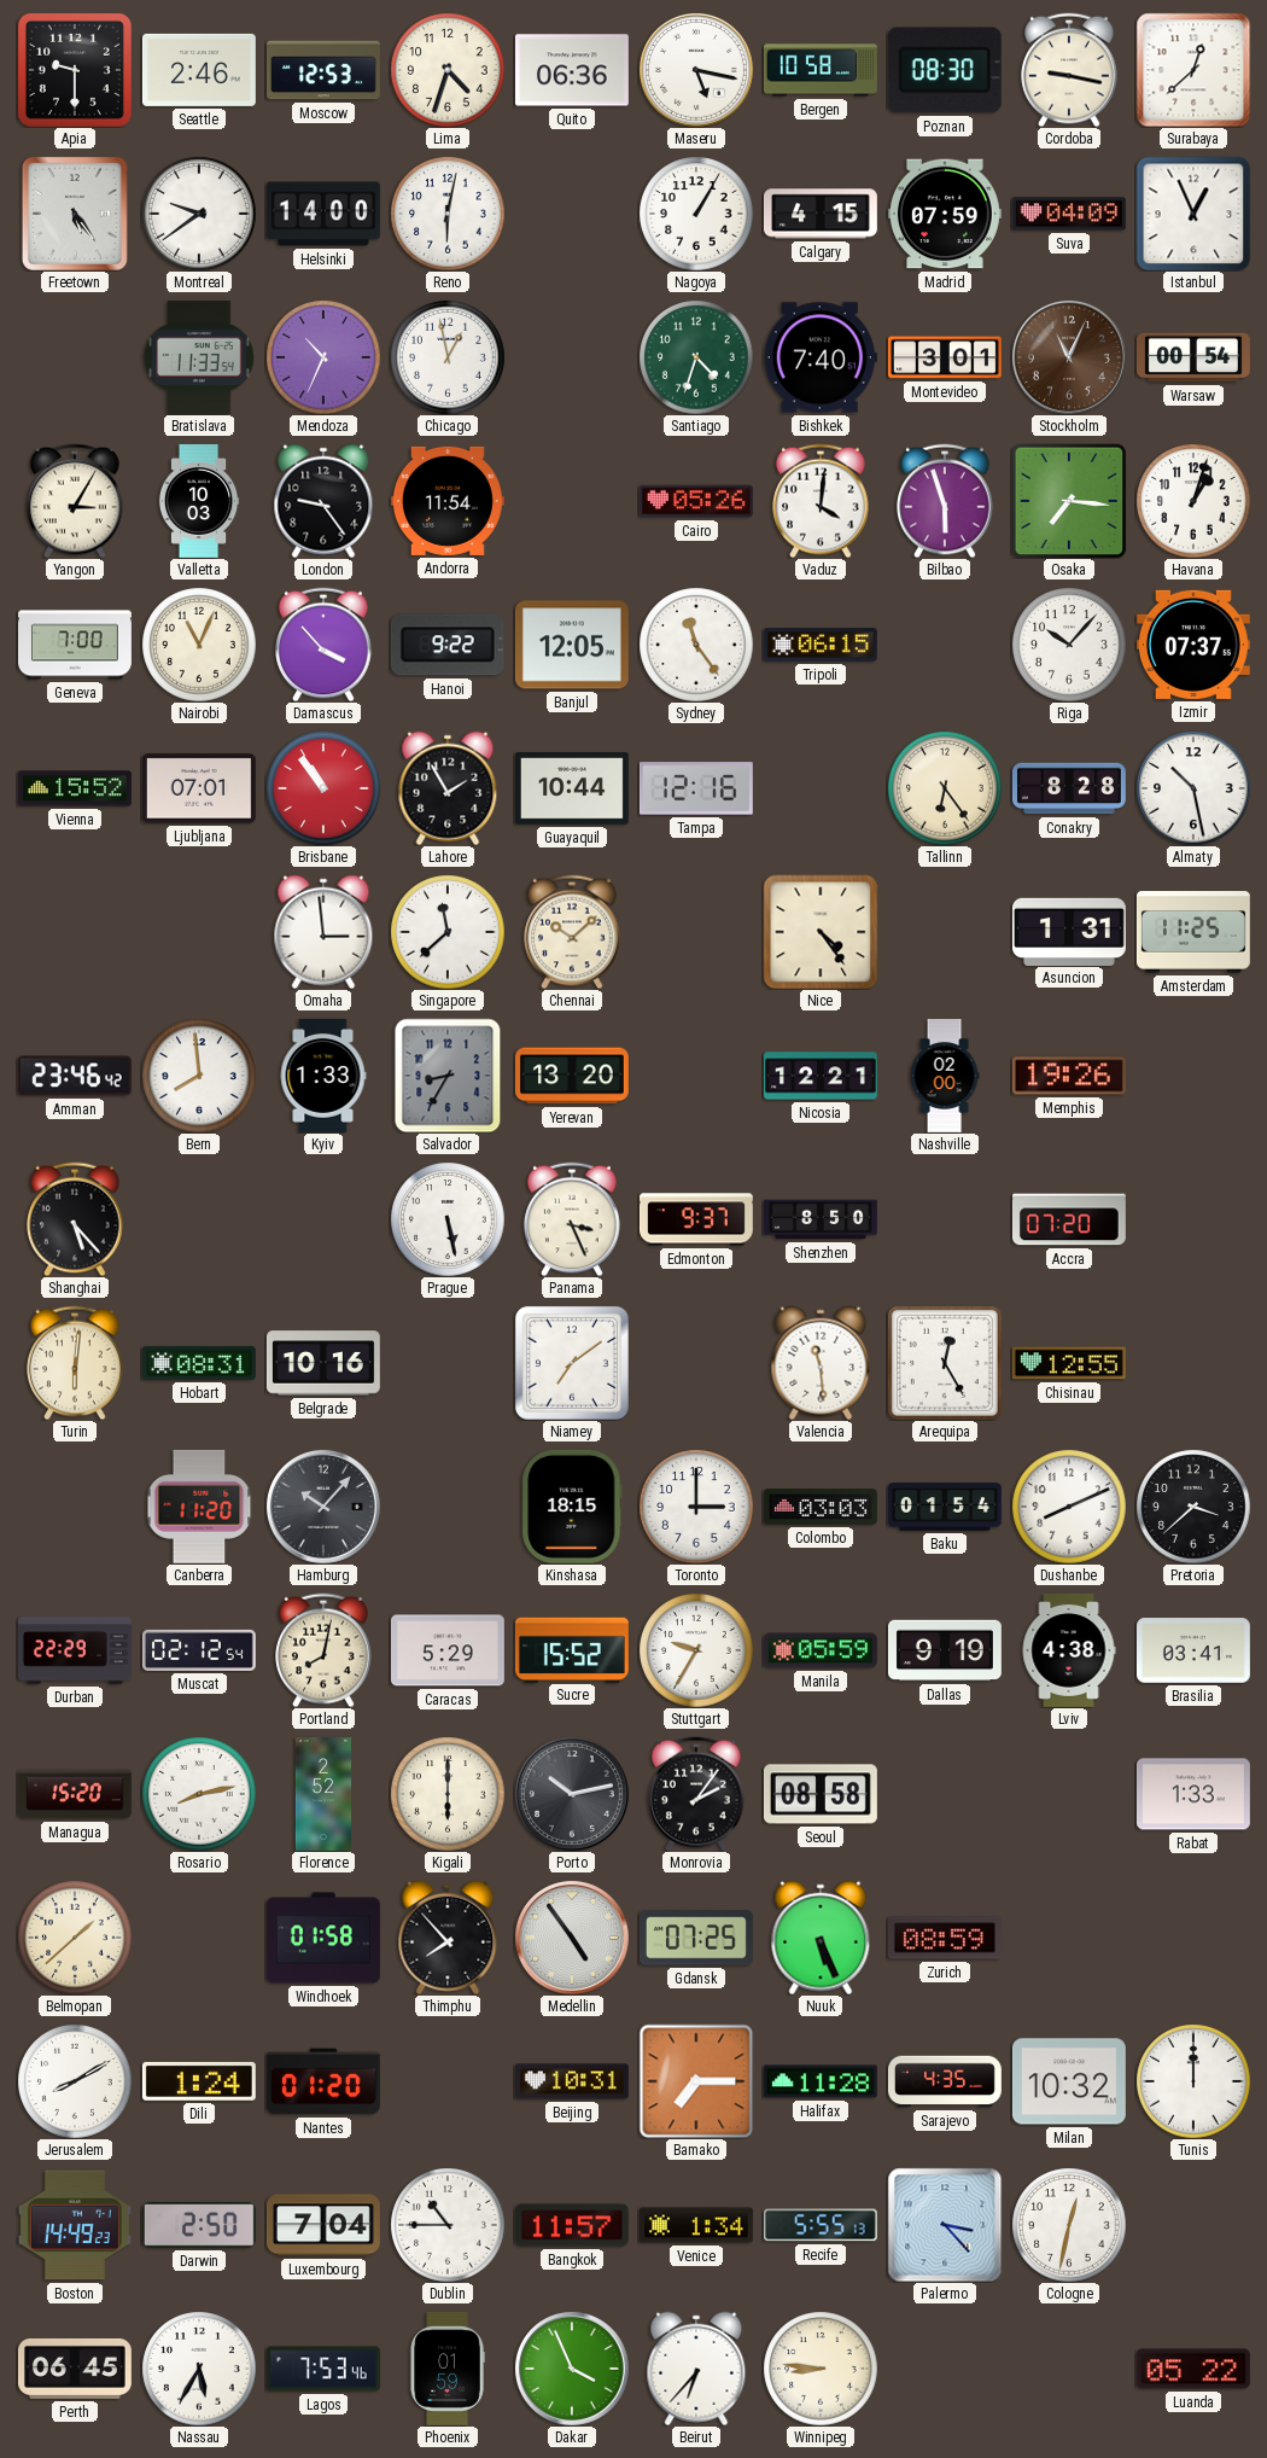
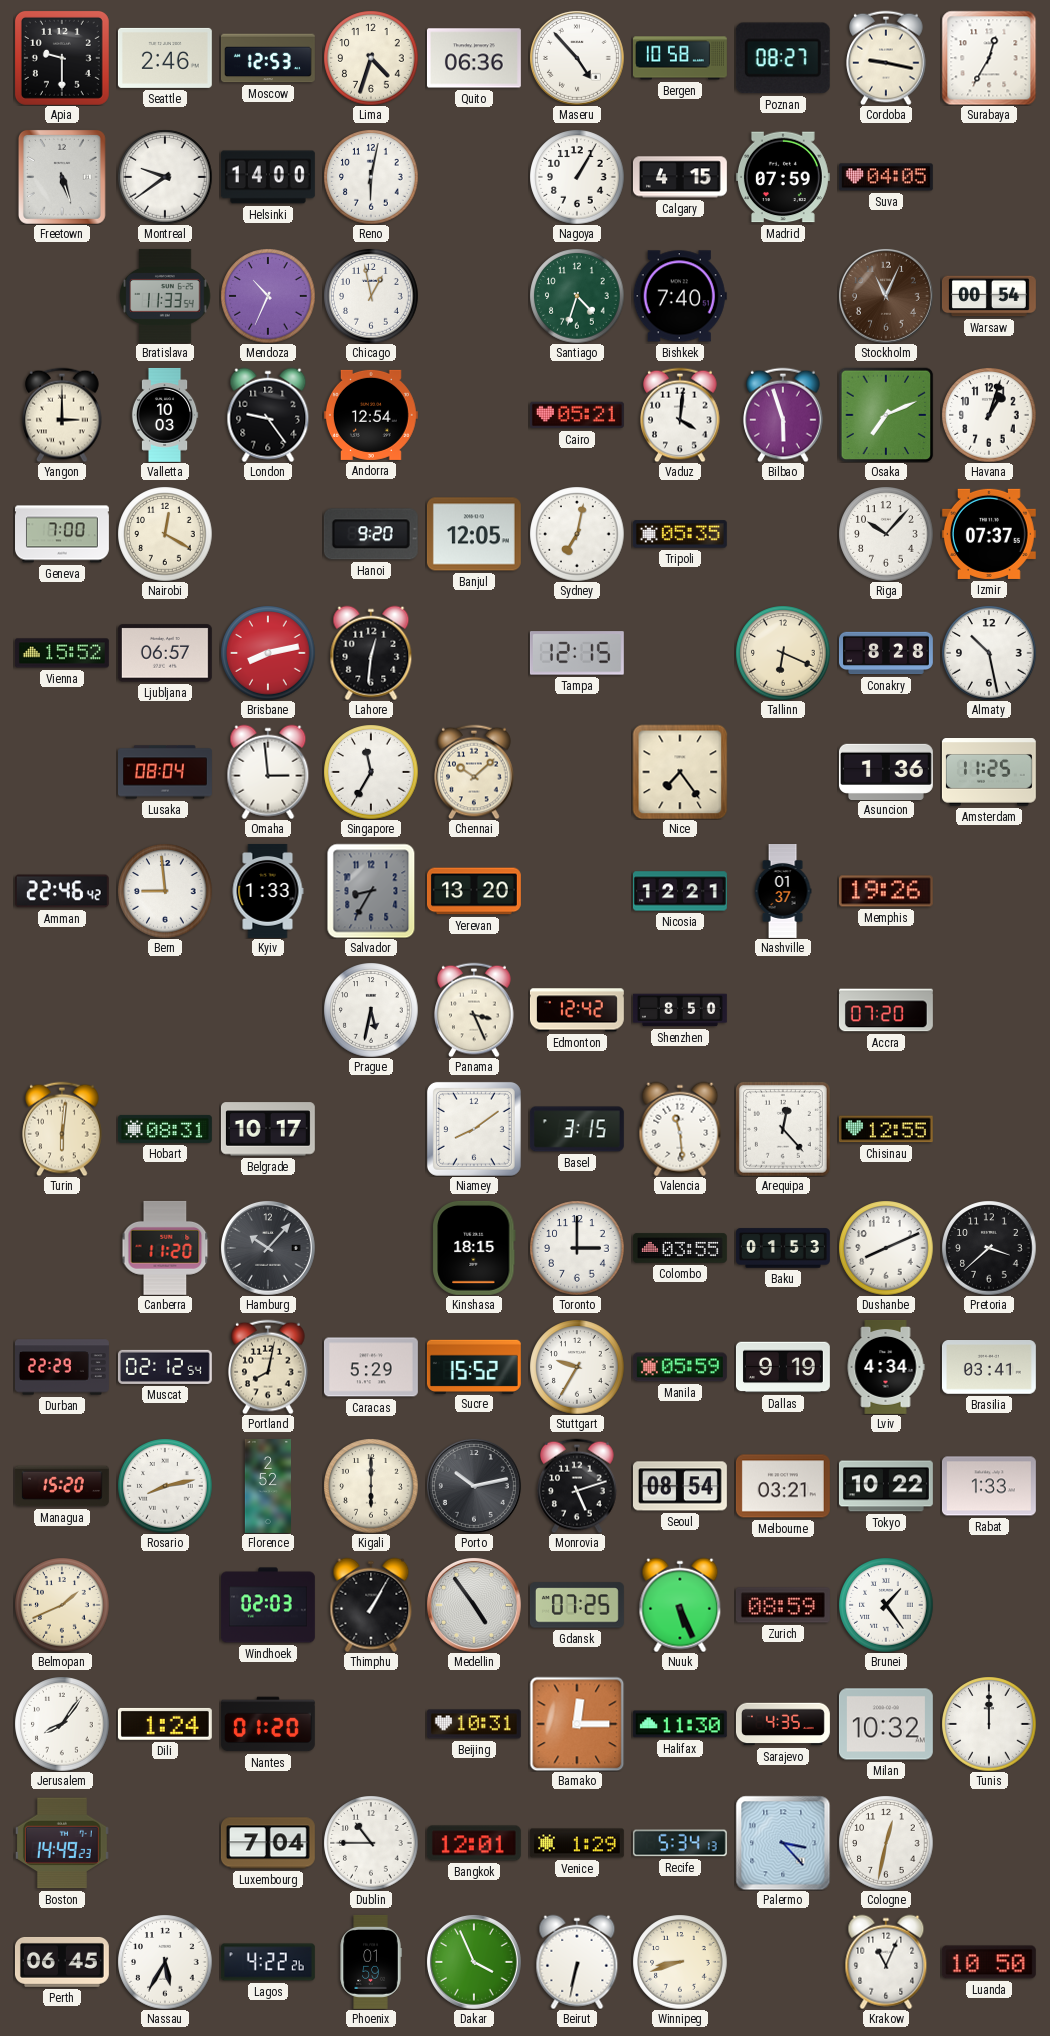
Maseru: 5:17 -> 4:53 (577, 58)
Poznan: 08:30 -> 08:27 (783, 58)
Surabaya: 12:38 -> 12:35 (989, 58)
Freetown: 5:24 -> 5:27 (62, 177)
Suva: 04:09 -> 04:05 (886, 177)
Istanbul: 12:56 -> none (1193, 214)
Montevideo: 3:01 -> none (945, 357)
Yangon: 3:05 -> 3:00 (62, 415)
Andorra: 11:54 -> 12:54 (371, 415)
Cairo: 05:26 -> 05:21 (577, 415)
Osaka: 7:16 -> 7:11 (886, 415)
Nairobi: 11:04 -> 12:20 (165, 534)
Damascus: 3:53 -> none (323, 645)
Hanoi: 9:22 -> 9:20 (371, 534)
Sydney: 11:24 -> 7:02 (577, 534)
Tripoli: 06:15 -> 05:35 (680, 534)
Ljubljana: 07:01 -> 06:57 (165, 653)
Brisbane: 10:54 -> 8:13 (268, 653)
Lahore: 1:55 -> 12:31 (371, 653)
Guayaquil: 10:44 -> none (572, 788)
Tampa: 12:16 -> 12:15 (577, 653)
Tallinn: 6:24 -> 6:19 (783, 653)
Lusaka: none -> 08:04 (166, 772)
Singapore: 11:38 -> 11:35 (371, 772)
Nice: 4:24 -> 7:24 (680, 772)
Asuncion: 1:31 -> 1:36 (886, 771)
Amman: 23:46 -> 22:46 (62, 891)
Bern: 7:59 -> 8:59 (165, 891)
Nashville: 02:00 -> 01:37 (783, 892)
Shanghai: 5:23 -> none (75, 1219)
Prague: 5:28 -> 5:32 (371, 1010)
Edmonton: 9:37 -> 12:42 (577, 1010)
Belgrade: 10:16 -> 10:17 (268, 1129)
Niamey: 7:09 -> 8:09 (474, 1129)
Basel: none -> 3:15 (577, 1129)
Arequipa: 12:25 -> 12:23 (783, 1129)
Colombo: 03:03 -> 03:55 (680, 1248)
Baku: 01:54 -> 01:53 (783, 1248)
Lviv: 4:38 -> 4:34 (886, 1367)
Monrovia: 2:06 -> 5:12 (577, 1486)
Seoul: 08:58 -> 08:54 (680, 1486)
Melbourne: none -> 03:21 (783, 1486)
Tokyo: none -> 10:22 (886, 1486)
Belmopan: 1:38 -> 1:41 (62, 1605)
Windhoek: 01:58 -> 02:03 (268, 1605)
Thimphu: 7:53 -> 1:05 (371, 1605)
Brunei: none -> 1:24 (886, 1605)
Jerusalem: 8:10 -> 8:06 (62, 1724)
Bamako: 7:15 -> 12:15 (577, 1724)
Halifax: 11:28 -> 11:30 (680, 1724)
Darwin: 2:50 -> none (199, 2225)
Bangkok: 11:57 -> 12:01 (474, 1843)
Venice: 1:34 -> 1:29 (577, 1843)
Recife: 5:55 -> 5:34 (680, 1843)
Lagos: 7:53 -> 4:22 (268, 1962)
Beirut: 6:37 -> 6:32 (577, 1962)
Winnipeg: 8:46 -> 8:42 (680, 1962)
Krakow: none -> 11:04 (886, 1962)
Luanda: 05:22 -> 10:50 (989, 1962)
